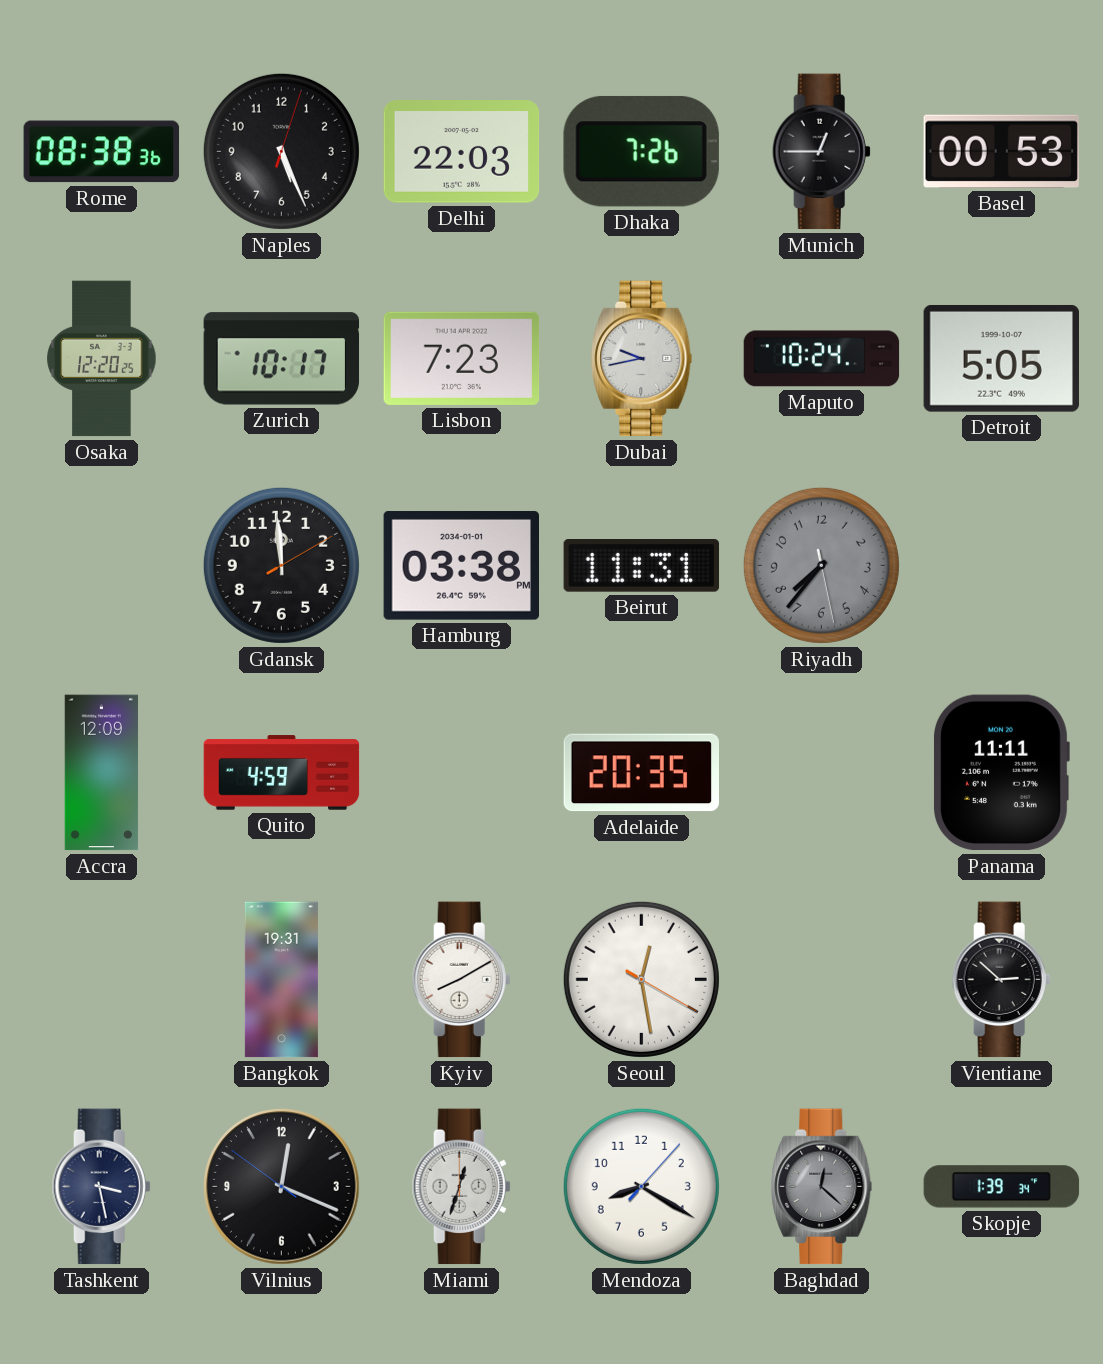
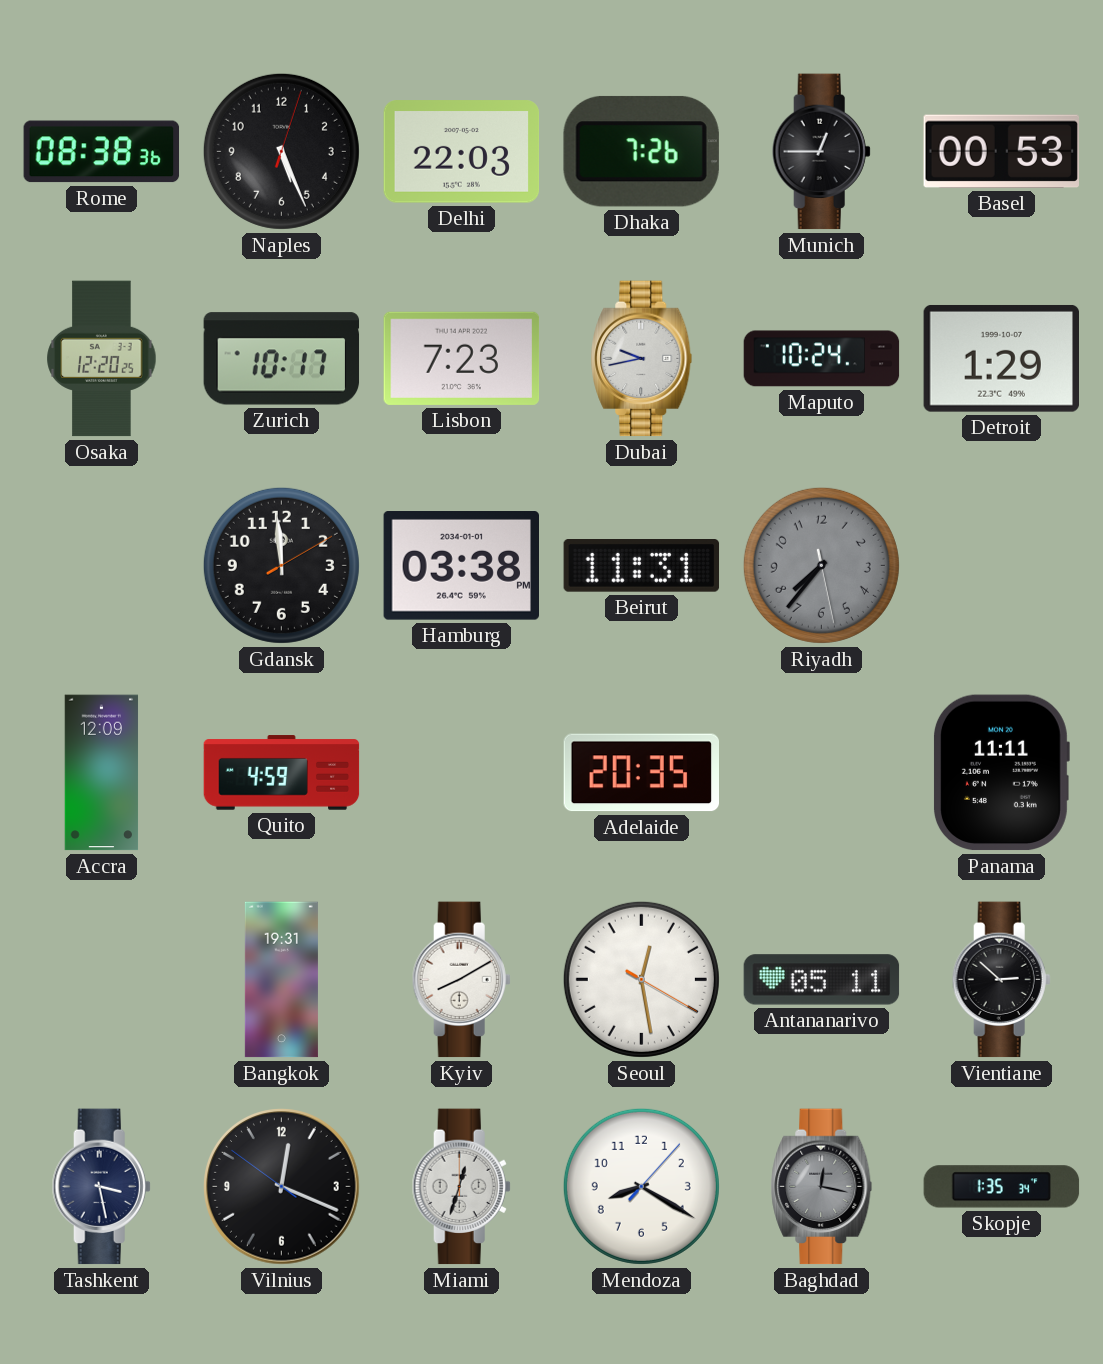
Detroit: 5:05 -> 1:29 (1001, 358)
Antananarivo: none -> 05:11 (822, 980)
Baghdad: 12:22 -> 12:17 (822, 1187)
Skopje: 1:39 -> 1:35 (1002, 1187)
